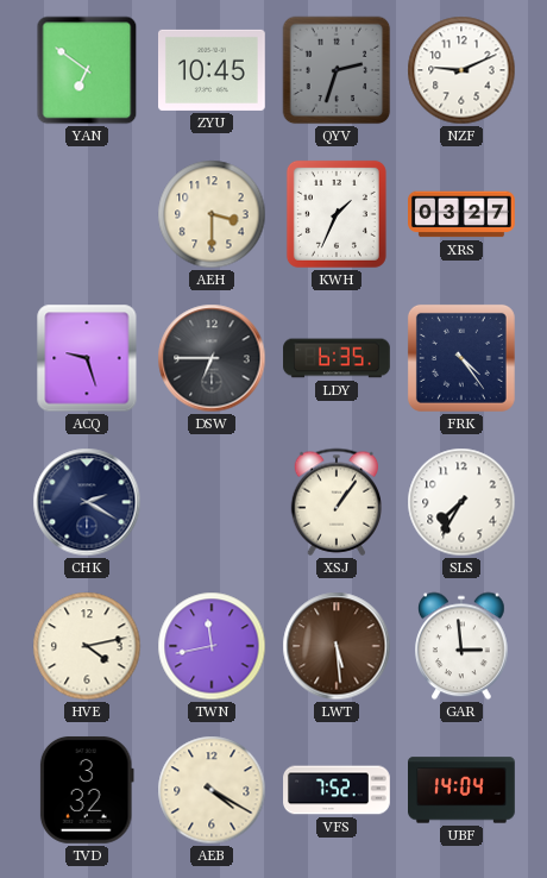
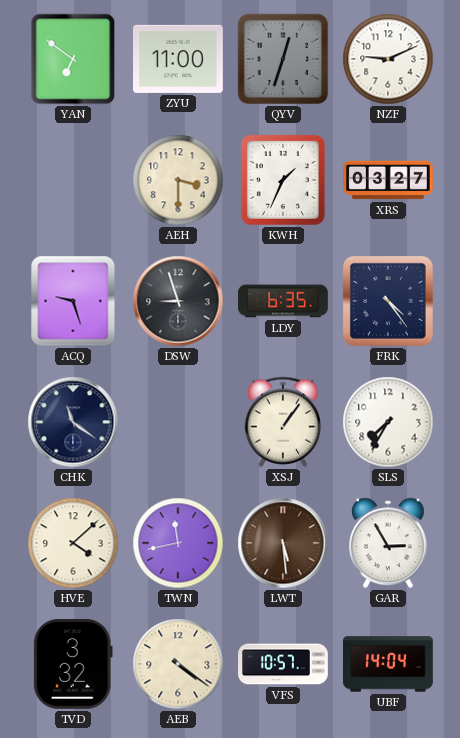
ZYU: 10:45 -> 11:00 (179, 59)
QYV: 2:33 -> 12:33 (283, 59)
DSW: 6:45 -> 8:57 (178, 301)
CHK: 2:20 -> 11:21 (73, 422)
HVE: 4:13 -> 4:08 (73, 543)
GAR: 2:59 -> 2:55 (388, 543)
AEB: 4:20 -> 4:21 (178, 664)
VFS: 7:52 -> 10:57 (283, 664)
